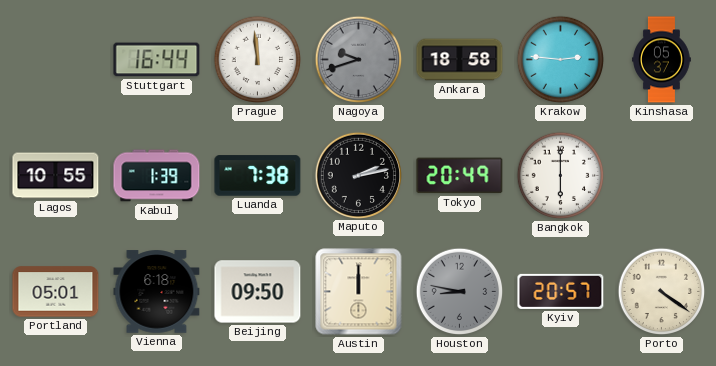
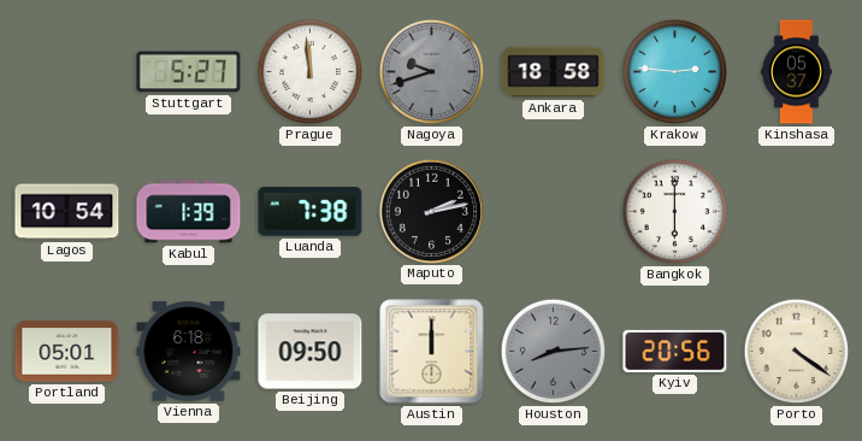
Stuttgart: 16:44 -> 5:27 (189, 72)
Lagos: 10:55 -> 10:54 (67, 212)
Tokyo: 20:49 -> none (460, 176)
Houston: 8:47 -> 8:14 (554, 352)
Kyiv: 20:57 -> 20:56 (675, 351)
